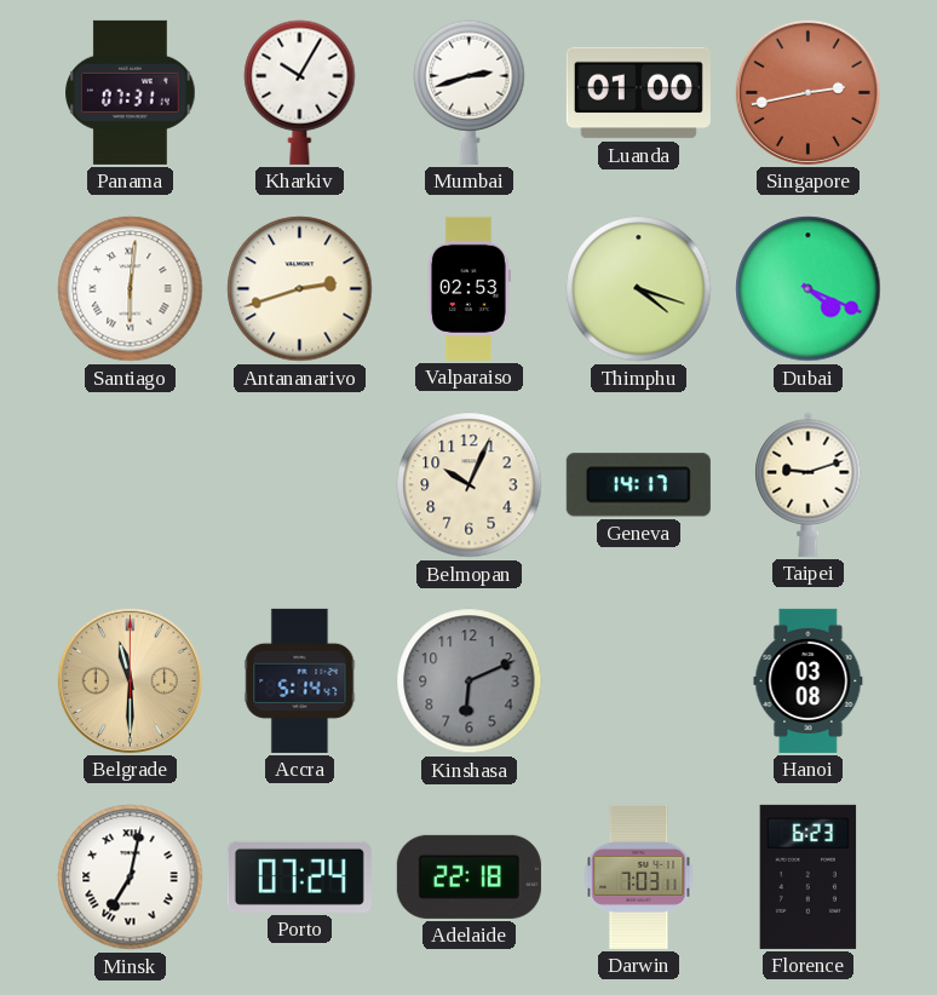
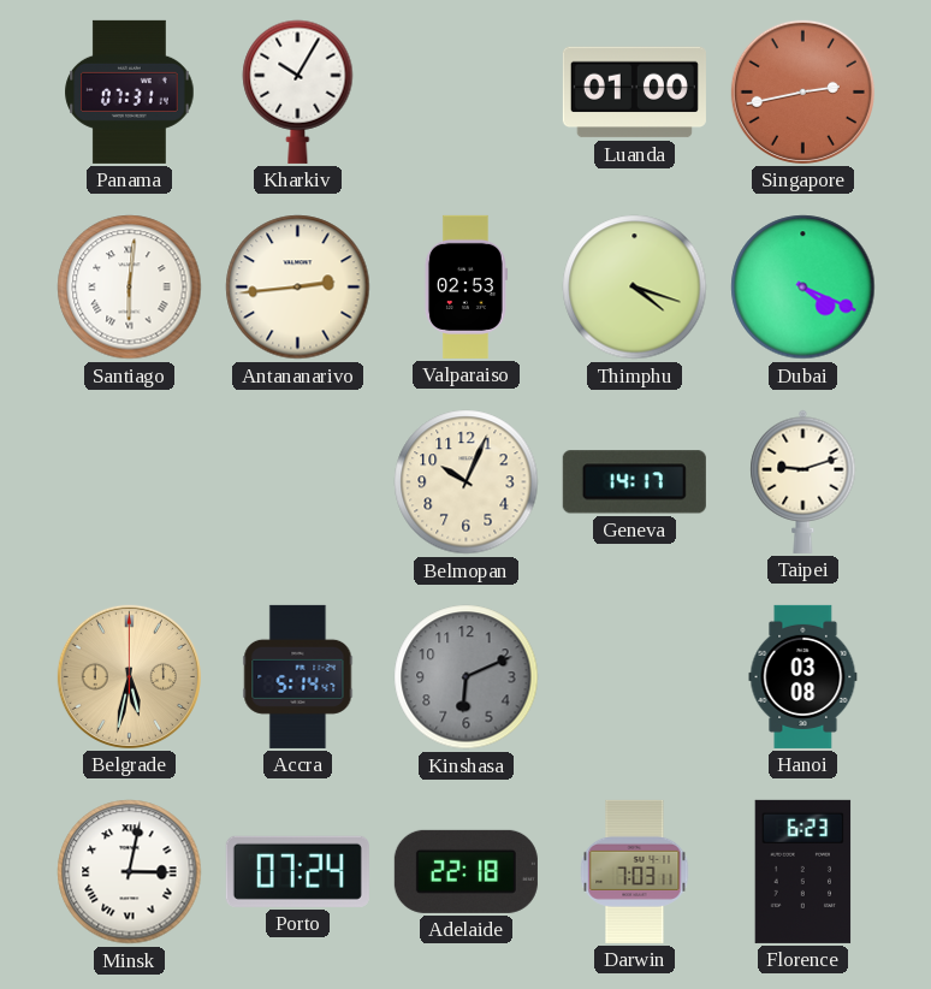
Mumbai: 2:42 -> none (470, 92)
Antananarivo: 2:42 -> 2:44 (298, 288)
Belgrade: 11:30 -> 5:32 (129, 676)
Minsk: 7:02 -> 3:02 (130, 872)
